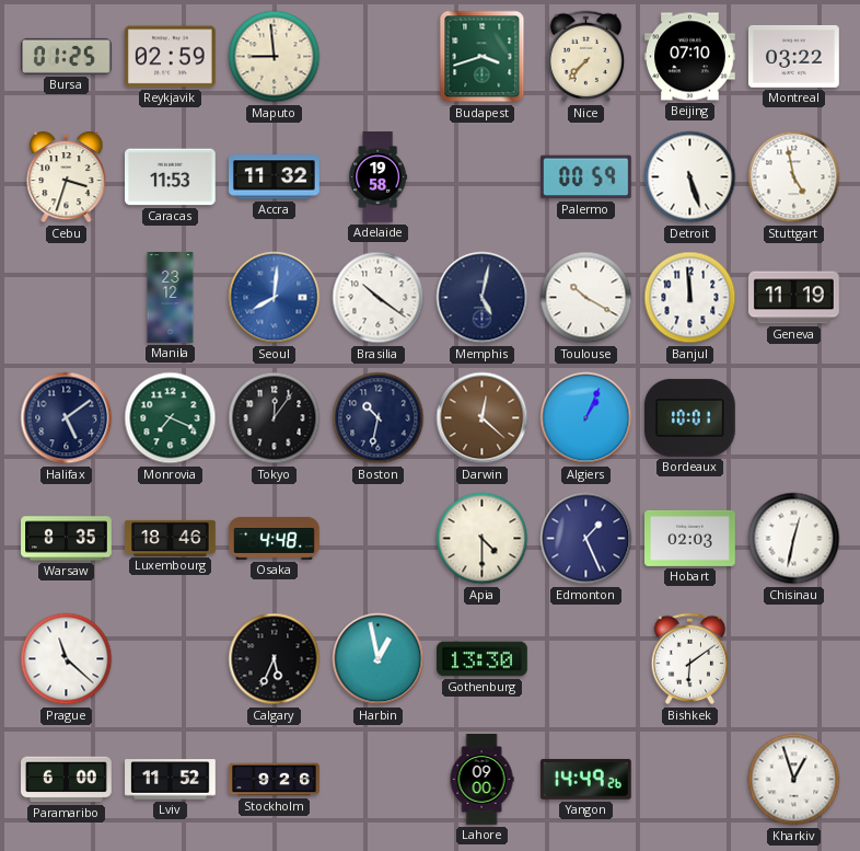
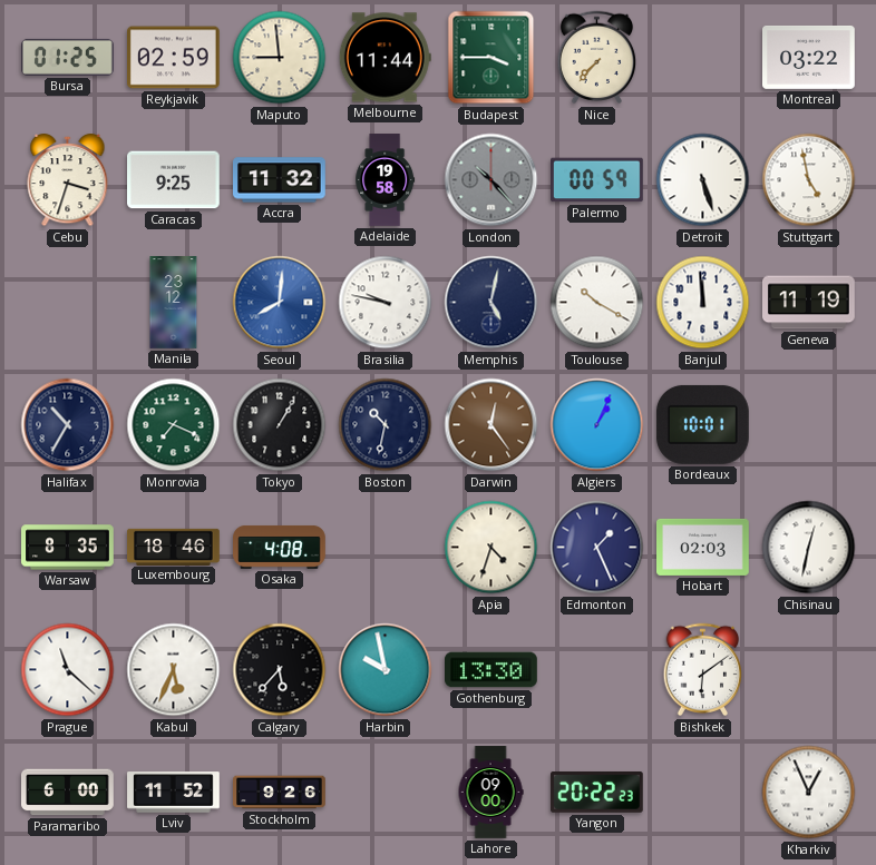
Melbourne: none -> 11:44 (385, 58)
Budapest: 3:42 -> 3:45 (491, 58)
Beijing: 07:10 -> none (690, 57)
Caracas: 11:53 -> 9:25 (174, 180)
London: none -> 10:23 (491, 180)
Brasilia: 10:21 -> 9:47 (386, 303)
Halifax: 5:09 -> 10:35 (68, 425)
Tokyo: 12:06 -> 1:05 (280, 425)
Darwin: 12:22 -> 12:24 (491, 425)
Osaka: 4:48 -> 4:08 (280, 547)
Apia: 4:30 -> 4:33 (491, 548)
Kabul: none -> 5:34 (174, 670)
Calgary: 5:34 -> 5:37 (280, 670)
Harbin: 12:58 -> 9:58 (386, 670)
Yangon: 14:49 -> 20:22 (596, 792)
Kharkiv: 12:57 -> 12:56 (809, 793)
